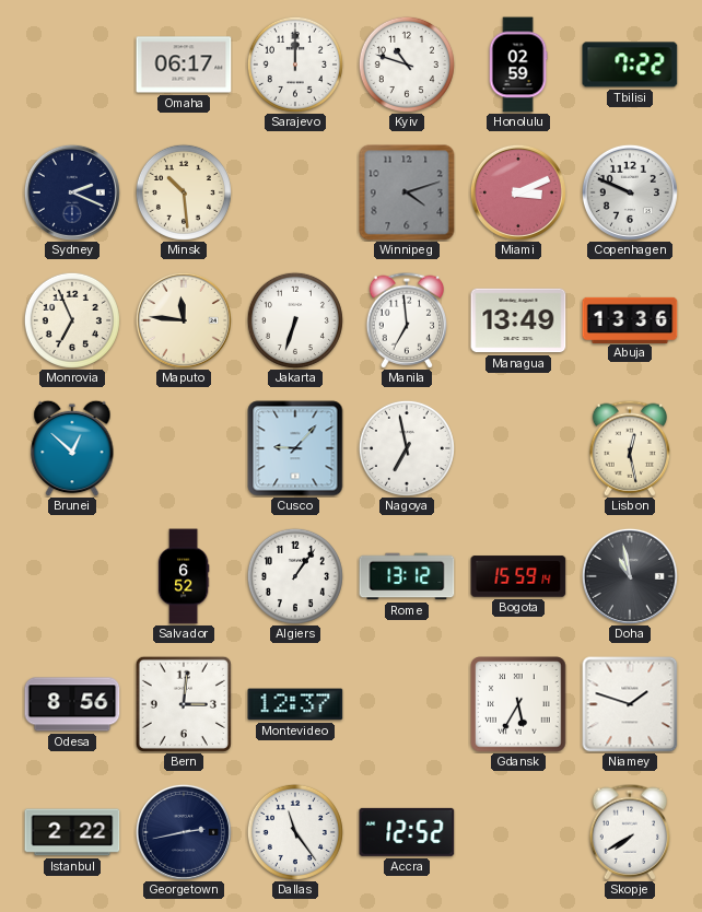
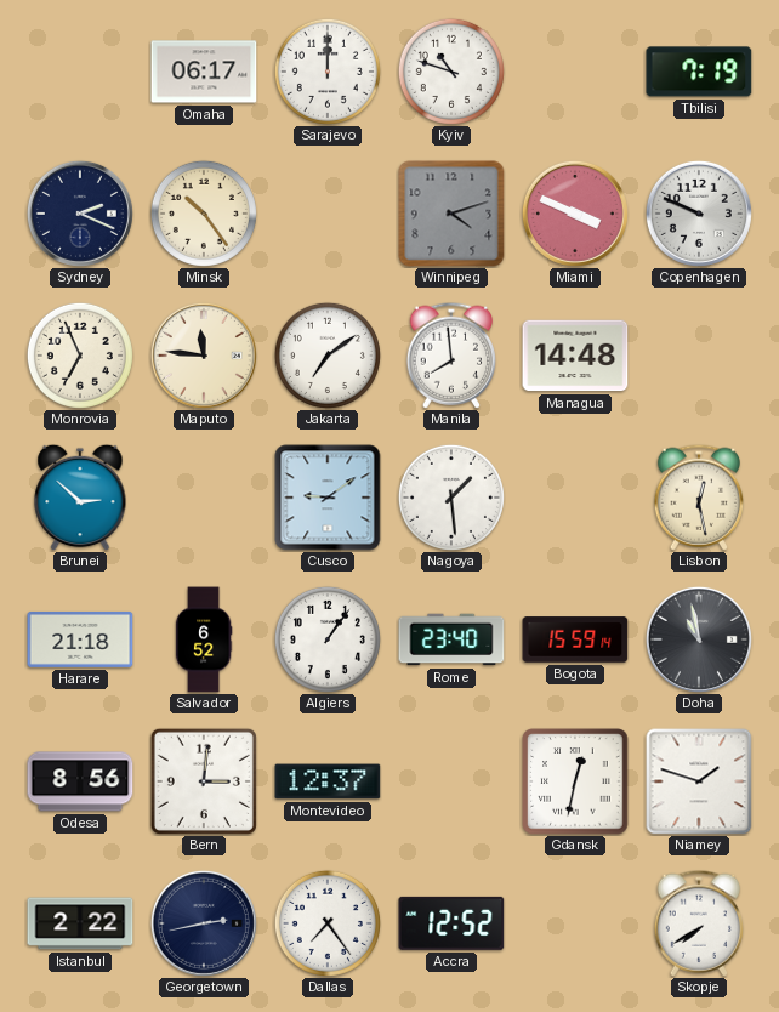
Honolulu: 02:59 -> none (518, 65)
Tbilisi: 7:22 -> 7:19 (699, 72)
Minsk: 10:29 -> 10:24 (204, 214)
Miami: 3:11 -> 3:49 (575, 214)
Jakarta: 6:33 -> 7:09 (328, 356)
Manila: 6:59 -> 7:59 (451, 356)
Managua: 13:49 -> 14:48 (575, 356)
Abuja: 13:36 -> none (630, 319)
Brunei: 12:52 -> 2:52 (80, 498)
Cusco: 9:07 -> 9:09 (328, 498)
Nagoya: 6:58 -> 1:29 (451, 498)
Harare: none -> 21:18 (80, 639)
Rome: 13:12 -> 23:40 (451, 639)
Gdansk: 5:35 -> 12:32 (575, 781)
Dallas: 11:24 -> 7:24 (328, 923)
